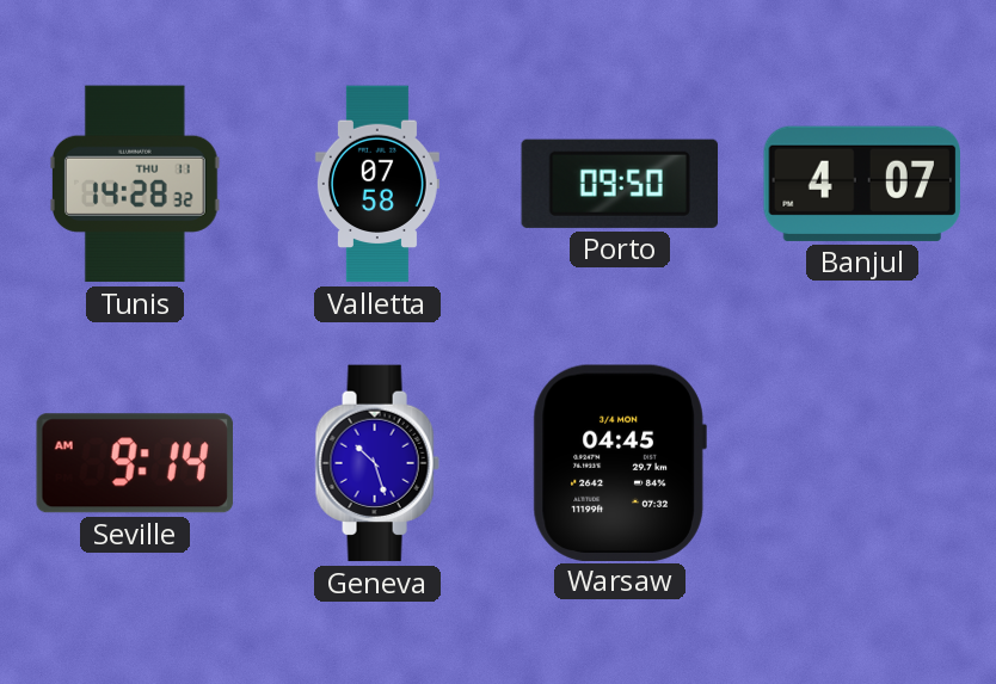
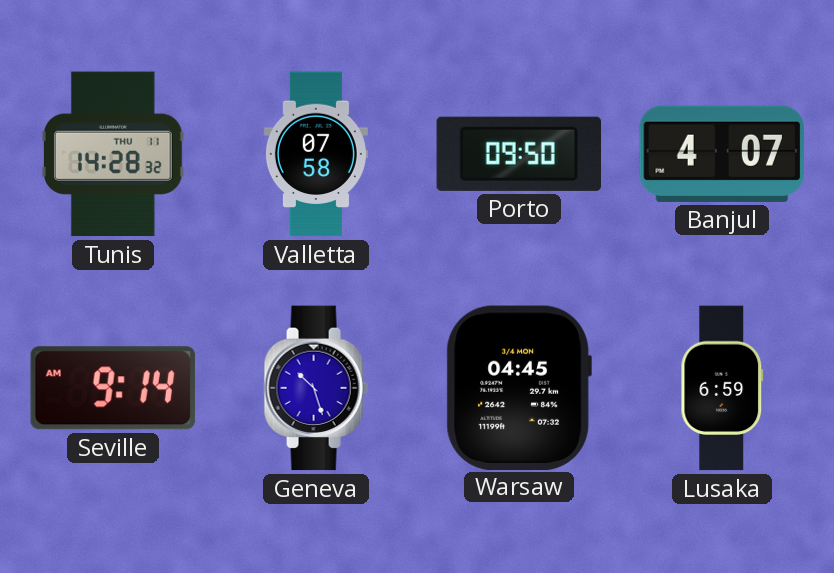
Lusaka: none -> 6:59 (722, 388)
